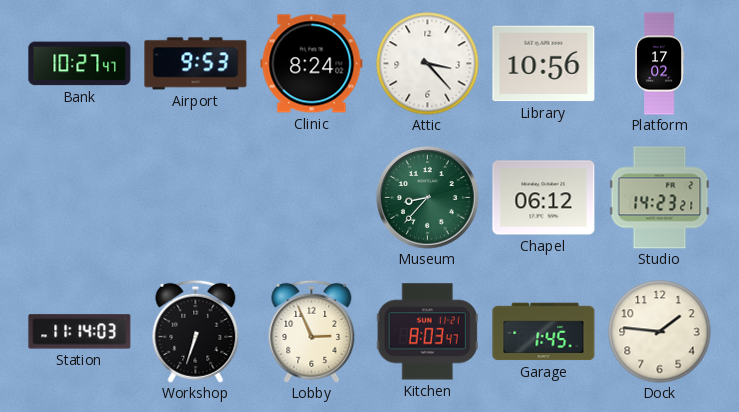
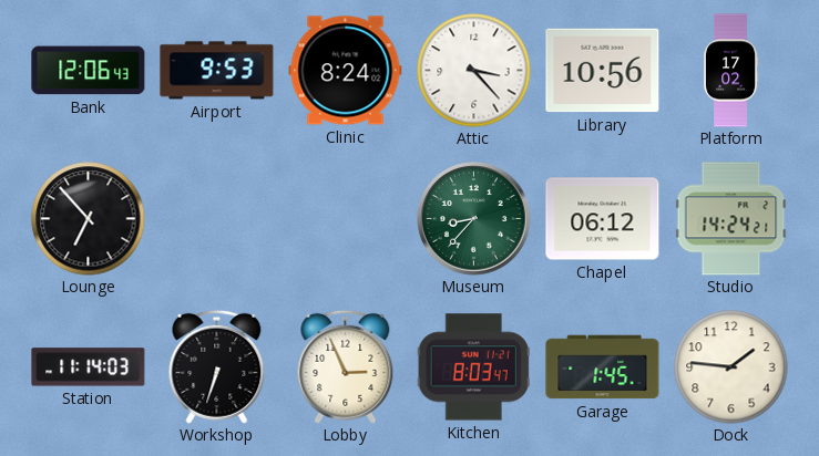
Bank: 10:27 -> 12:06 (89, 71)
Lounge: none -> 6:53 (89, 219)
Studio: 14:23 -> 14:24 (731, 219)
